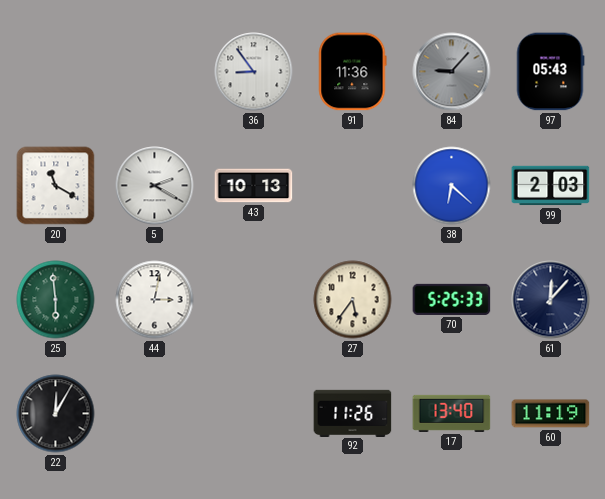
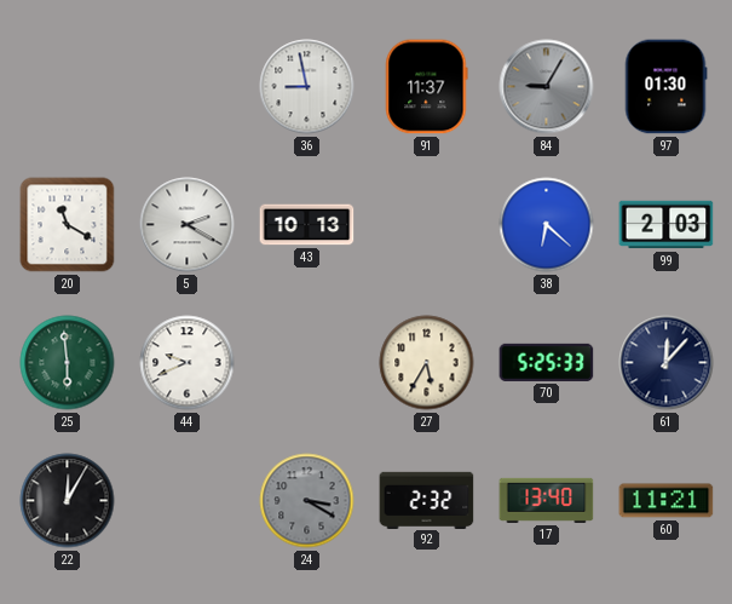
36: 8:54 -> 8:58 (307, 87)
91: 11:36 -> 11:37 (427, 87)
84: 9:07 -> 9:05 (547, 87)
97: 05:43 -> 01:30 (665, 87)
44: 3:02 -> 9:41 (188, 363)
27: 5:36 -> 5:35 (427, 363)
24: none -> 3:20 (307, 501)
92: 11:26 -> 2:32 (427, 500)
60: 11:19 -> 11:21 (667, 501)
